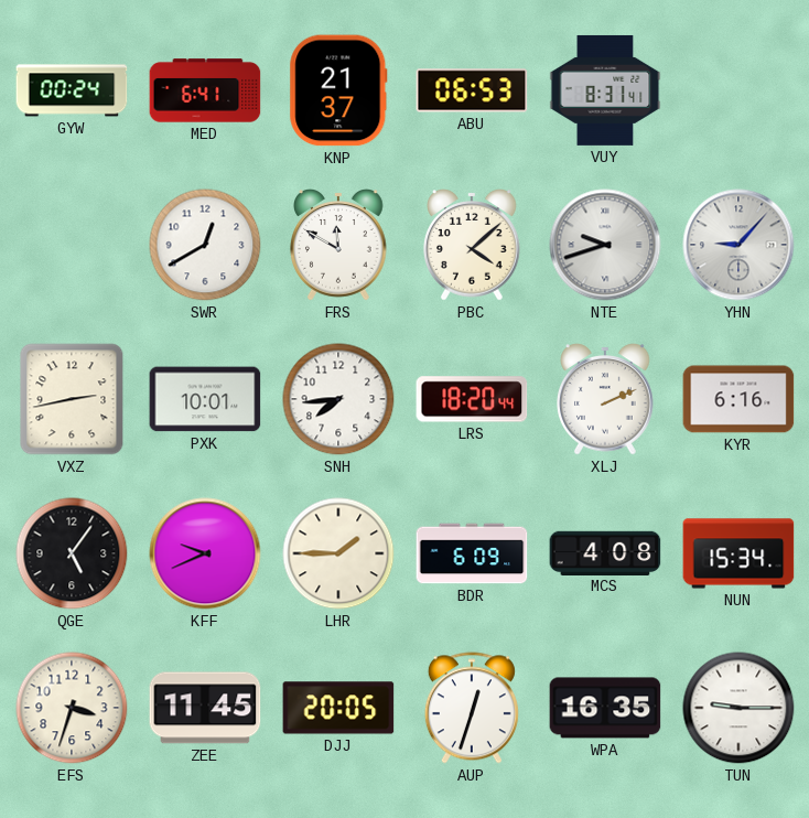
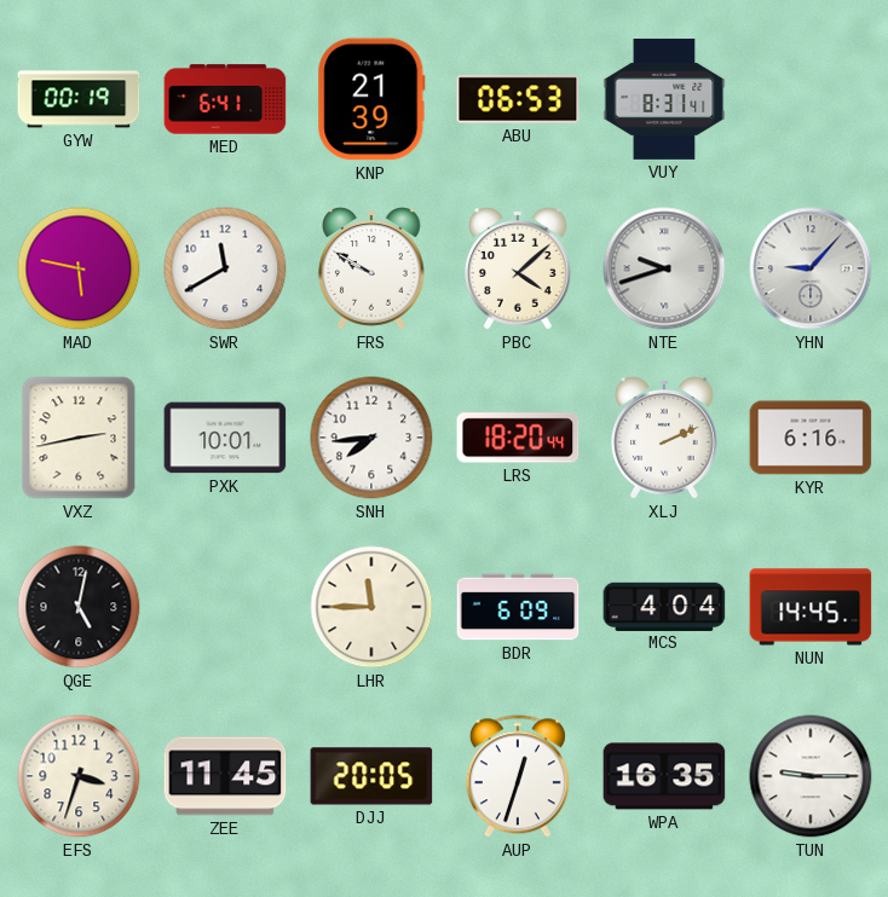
GYW: 00:24 -> 00:19 (79, 99)
KNP: 21:37 -> 21:39 (371, 99)
MAD: none -> 5:47 (79, 268)
SWR: 12:40 -> 11:40 (225, 268)
FRS: 11:50 -> 9:50 (373, 268)
QGE: 5:06 -> 5:02 (79, 607)
KFF: 9:41 -> none (205, 553)
LHR: 1:45 -> 11:45 (371, 607)
MCS: 4:08 -> 4:04 (664, 606)
NUN: 15:34 -> 14:45 (811, 607)
